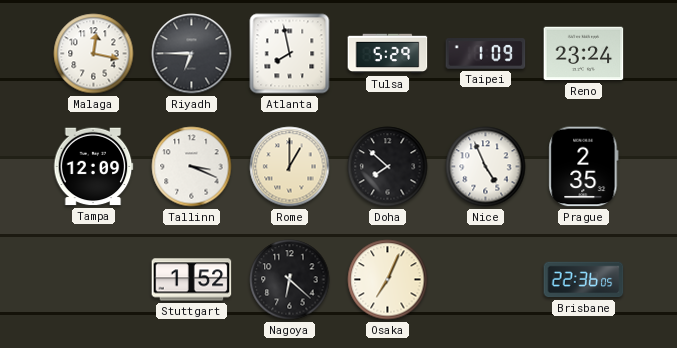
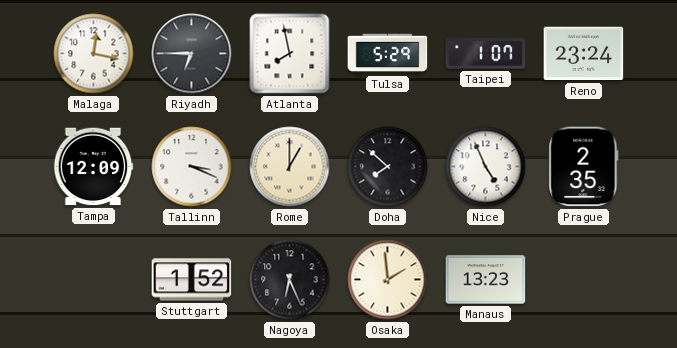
Taipei: 1:09 -> 1:07 (486, 54)
Nagoya: 6:22 -> 6:26 (290, 280)
Osaka: 7:04 -> 1:59 (388, 280)
Manaus: none -> 13:23 (486, 280)
Brisbane: 22:36 -> none (584, 280)
